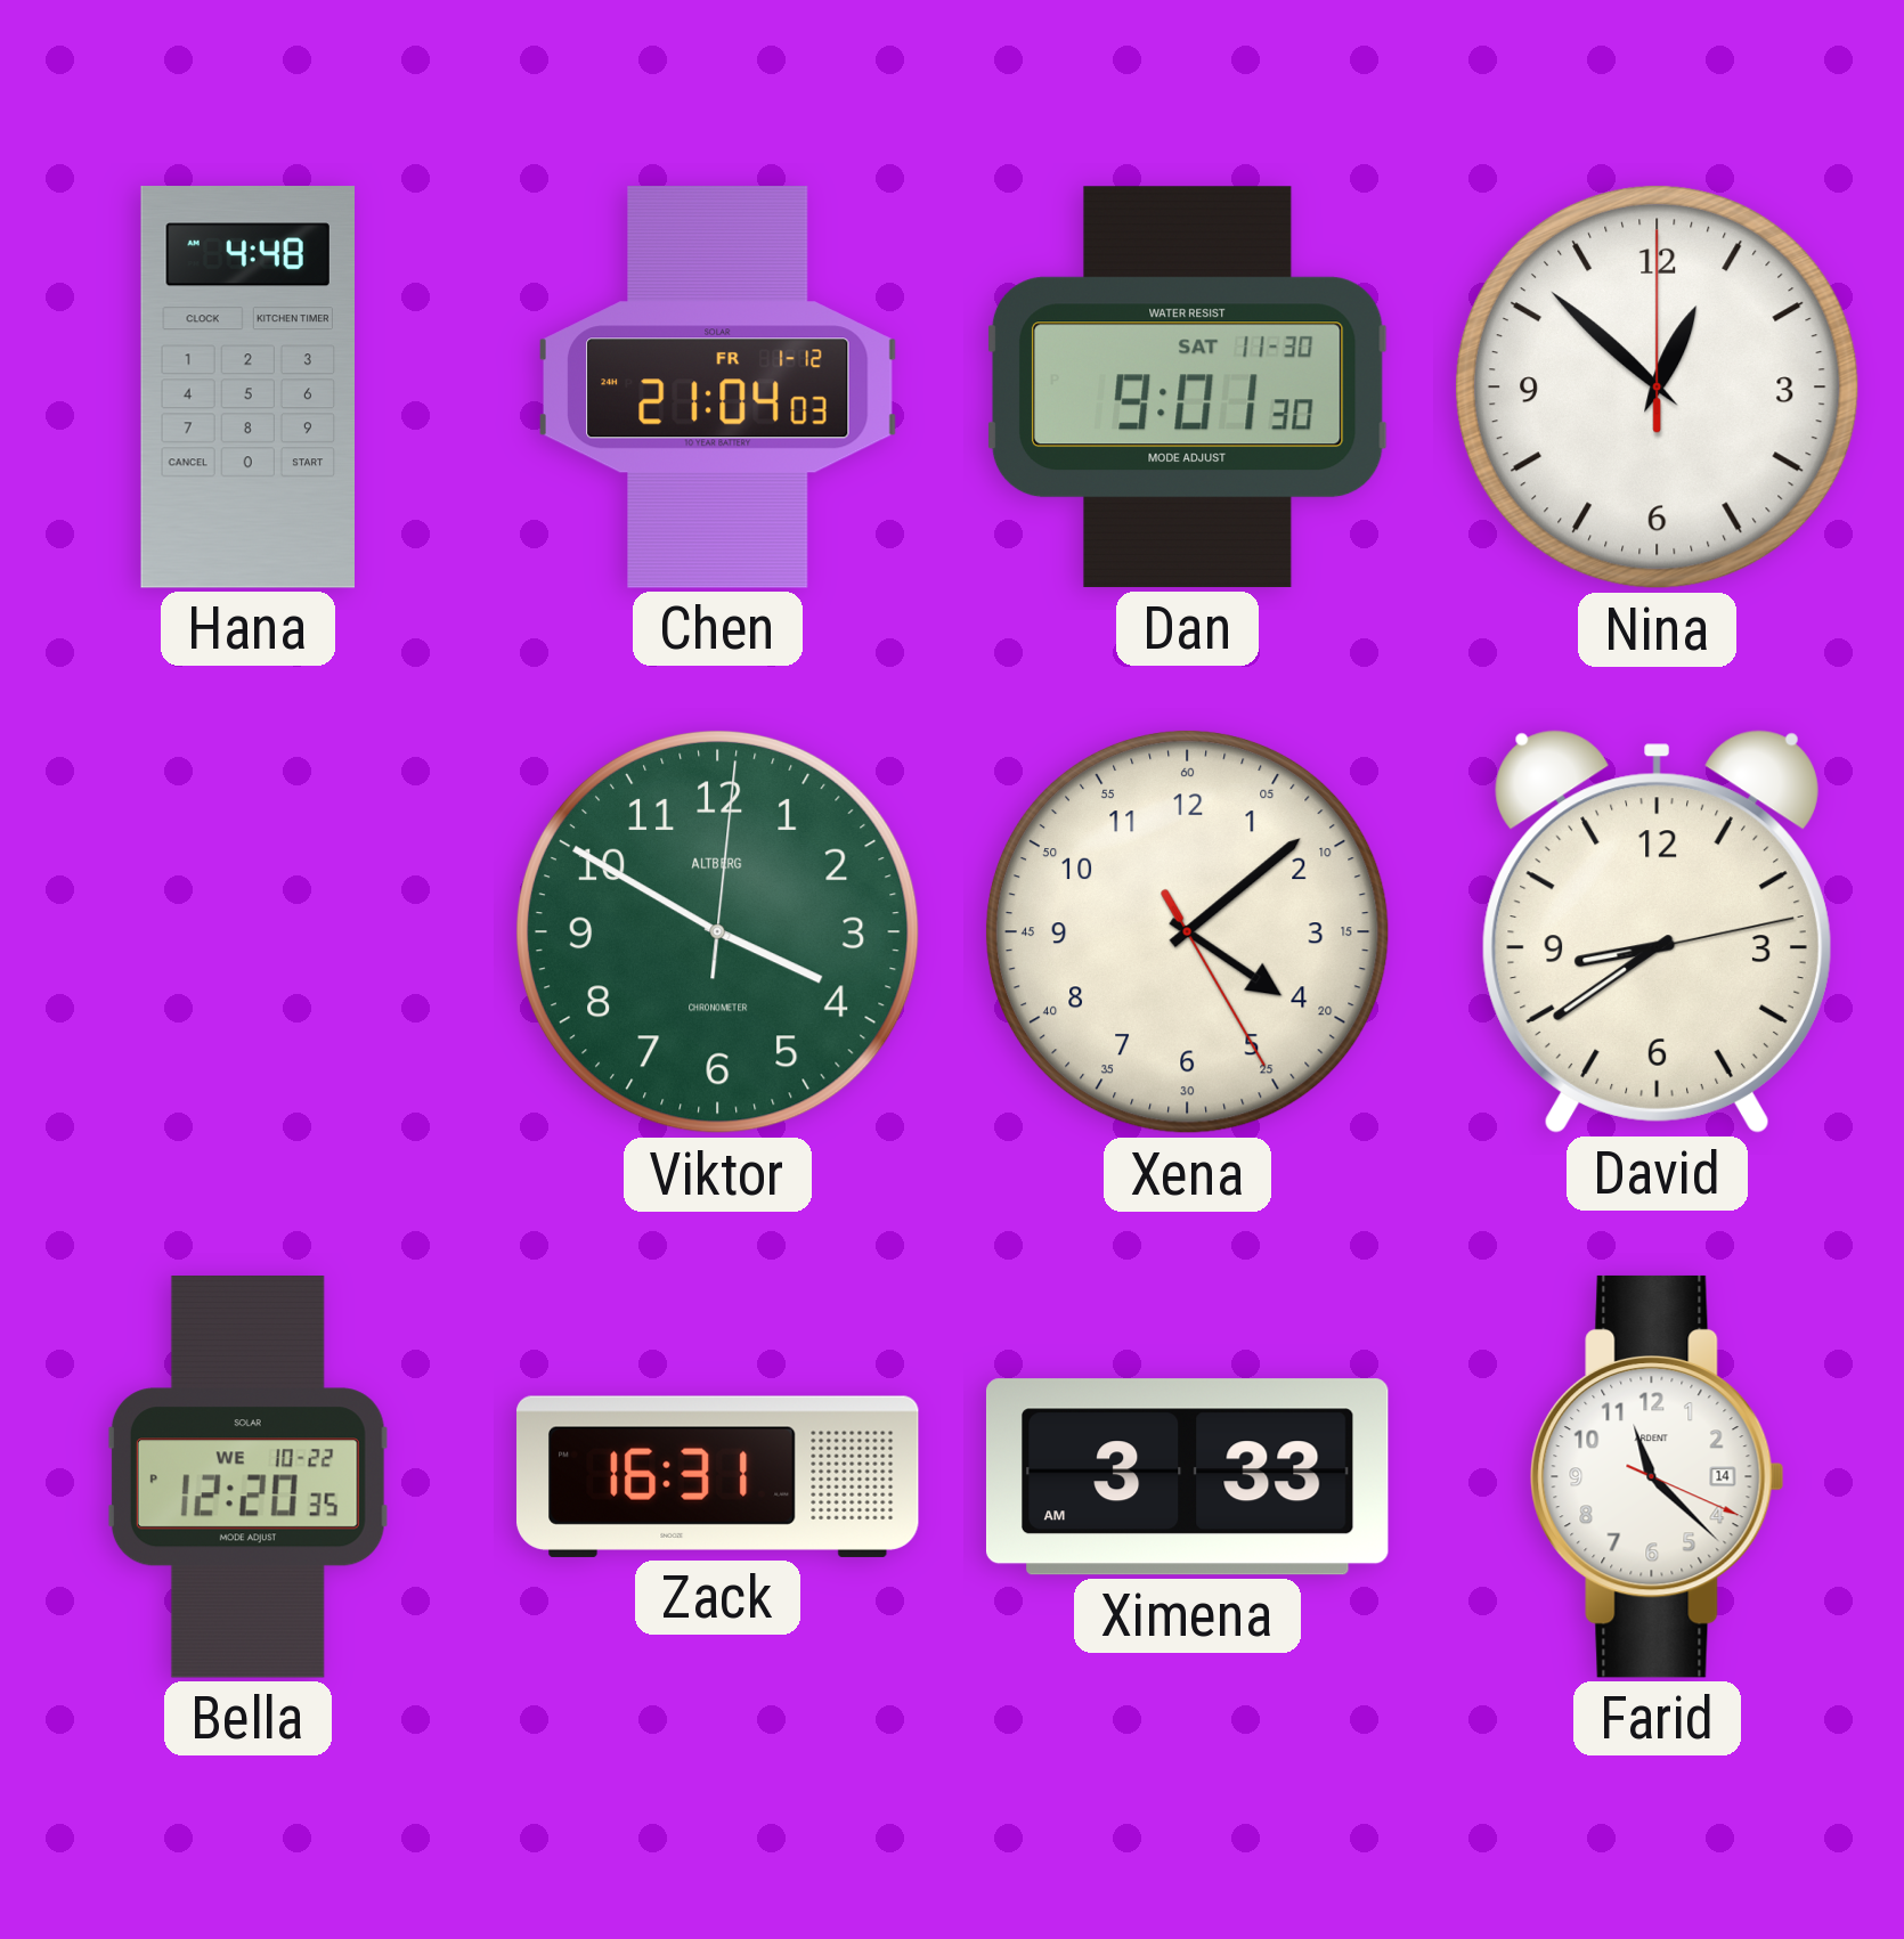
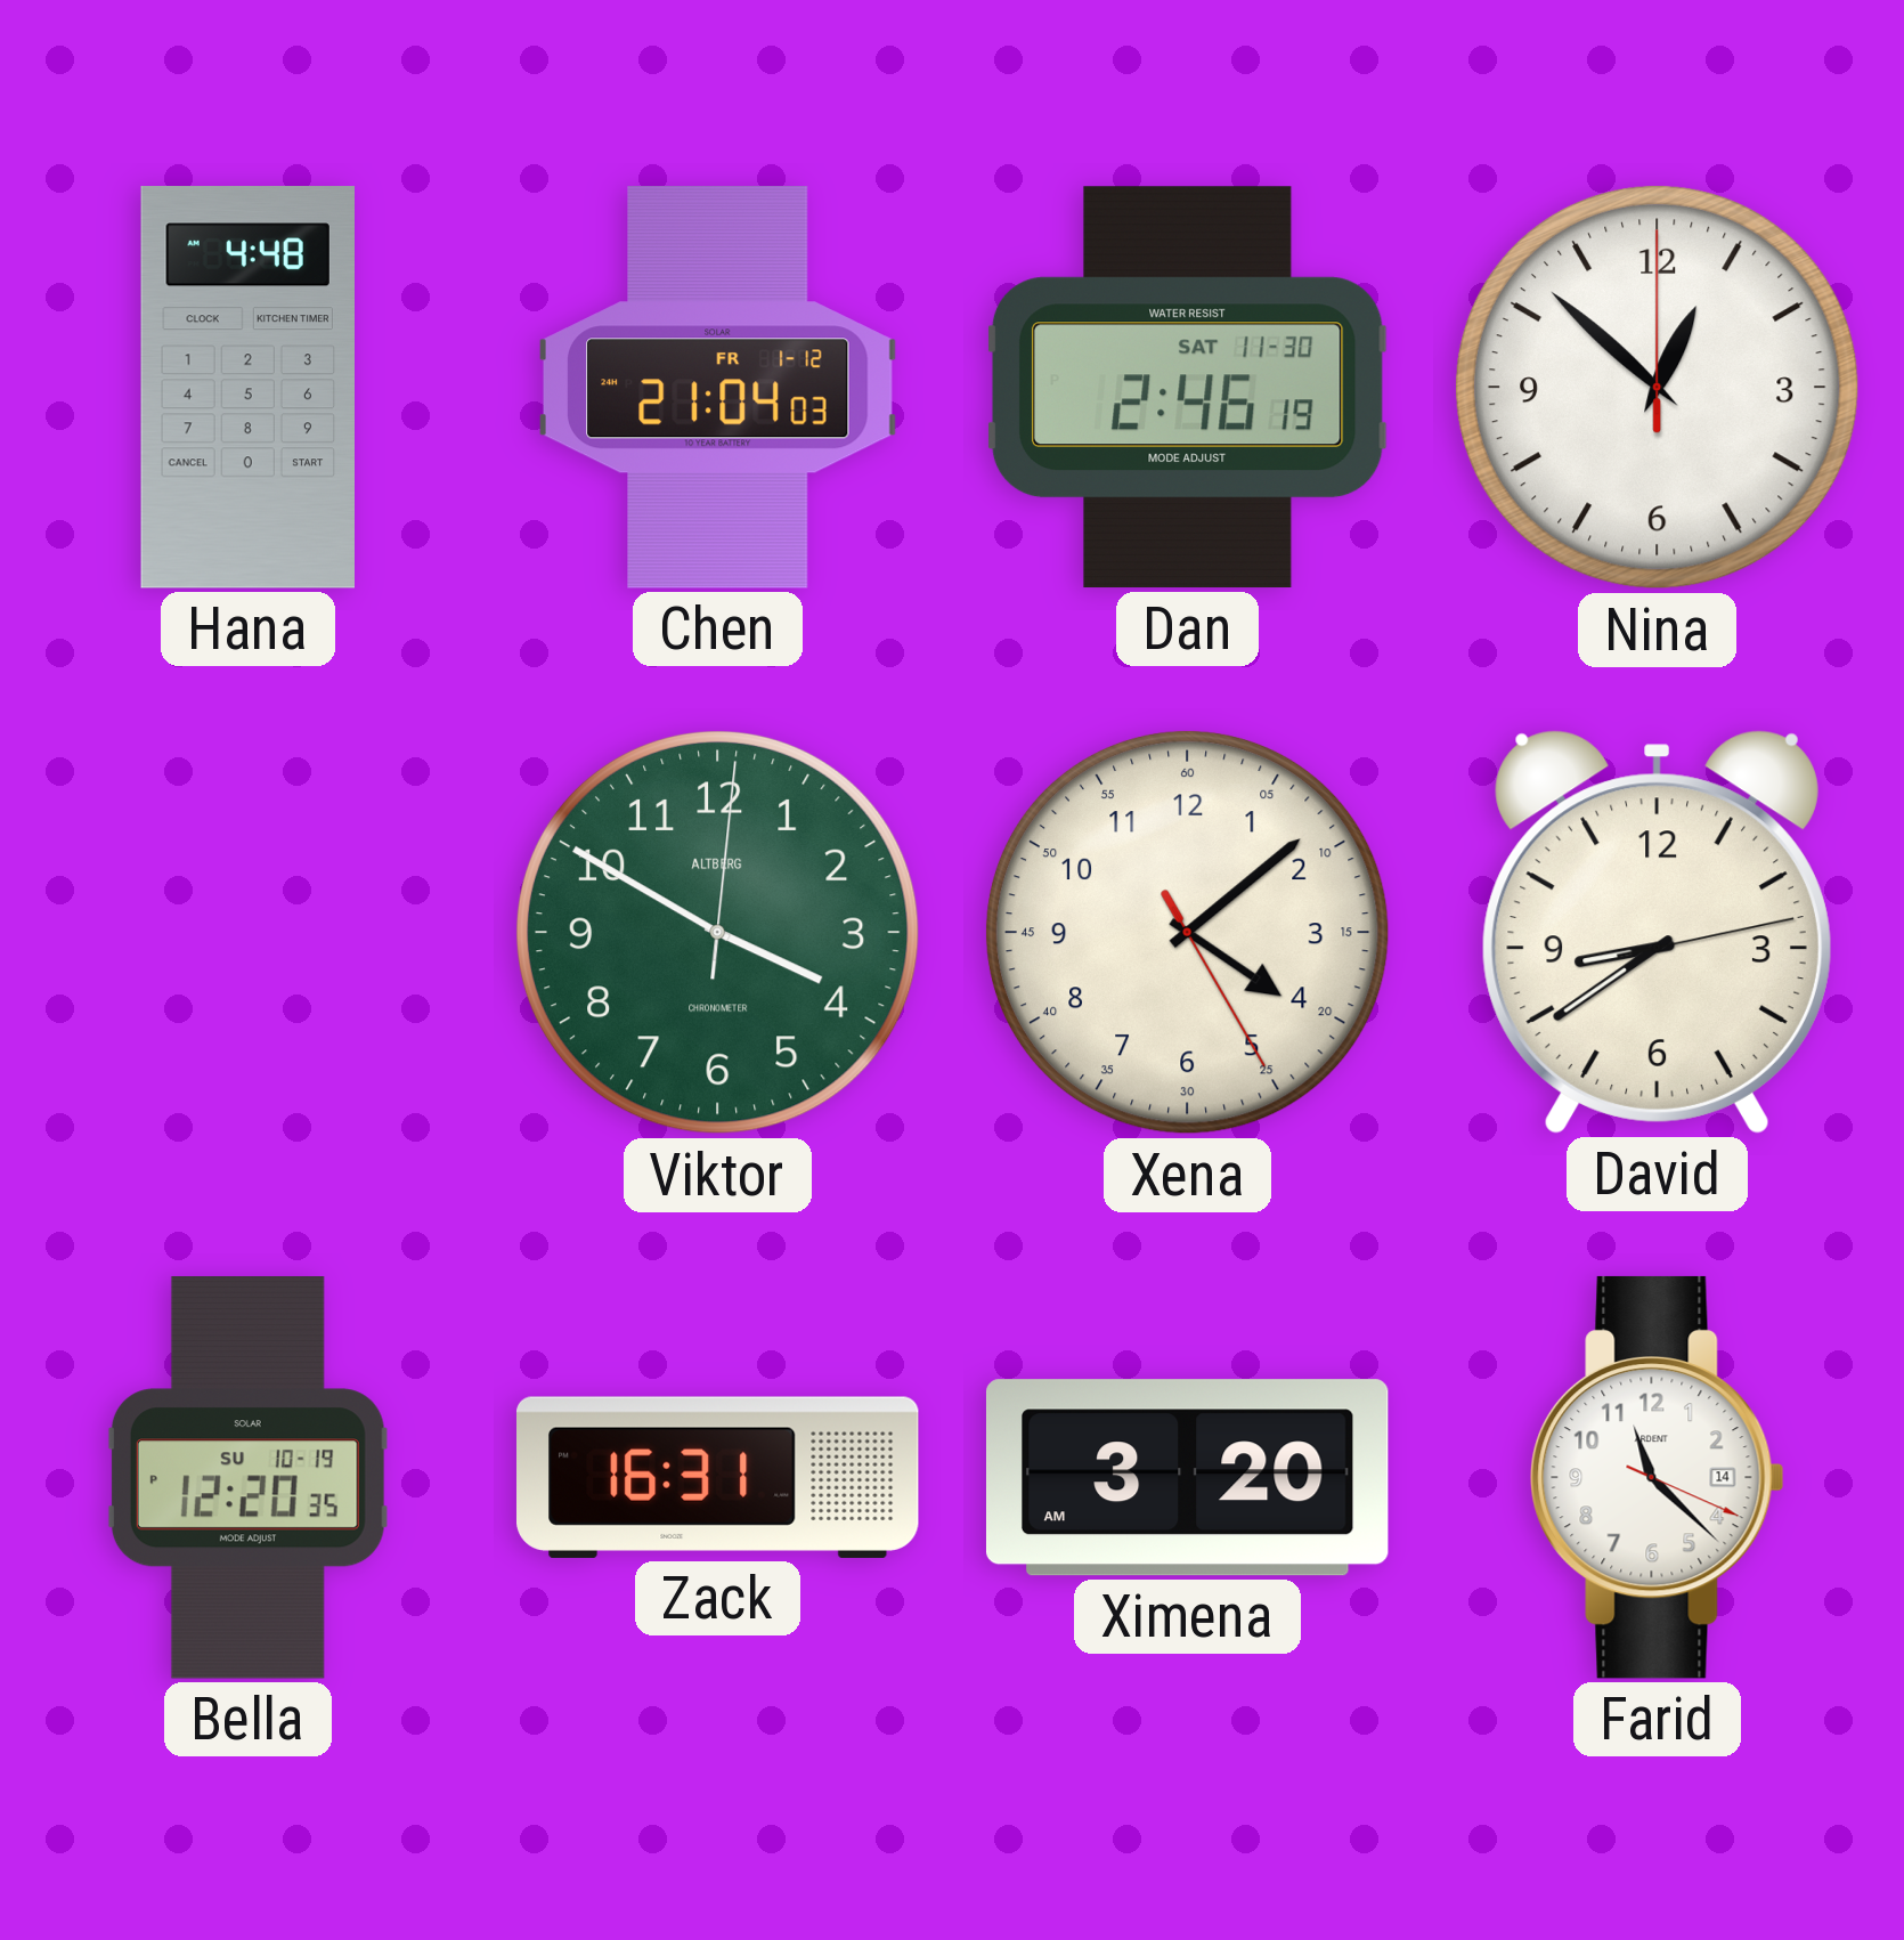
Dan: 9:01 -> 2:46 (1187, 388)
Bella date: WE 10-22 -> SU 10-19 (247, 1478)
Ximena: 3:33 -> 3:20 (1187, 1478)
